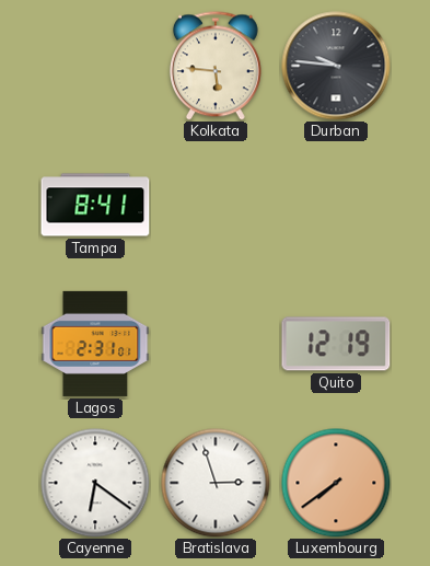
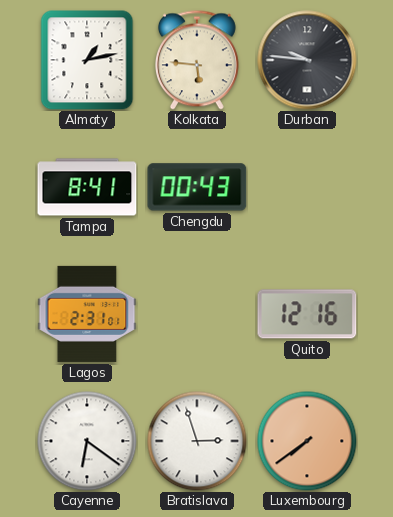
Almaty: none -> 1:13 (87, 60)
Chengdu: none -> 00:43 (197, 187)
Quito: 12:19 -> 12:16 (307, 314)
